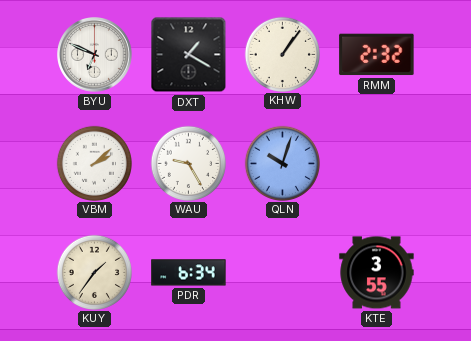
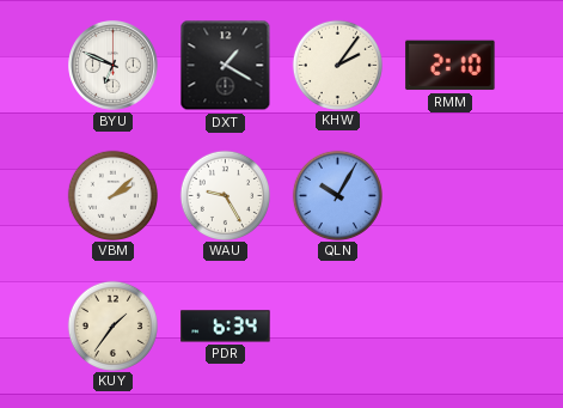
KHW: 1:06 -> 2:06 (337, 65)
RMM: 2:32 -> 2:10 (451, 66)
QLN: 10:03 -> 10:05 (337, 195)
KTE: 3:55 -> none (377, 273)
